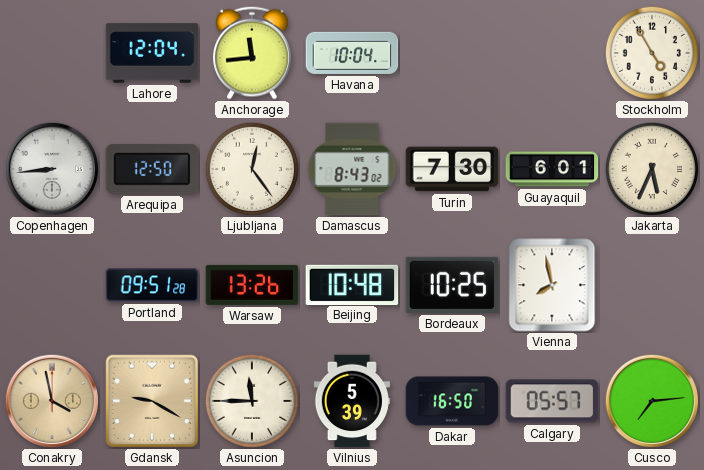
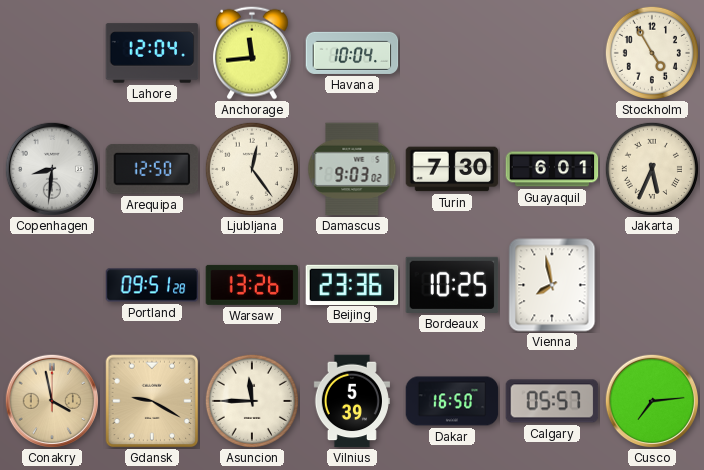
Copenhagen: 8:44 -> 8:31 (51, 168)
Damascus: 8:43 -> 9:03 (352, 169)
Beijing: 10:48 -> 23:36 (352, 284)
